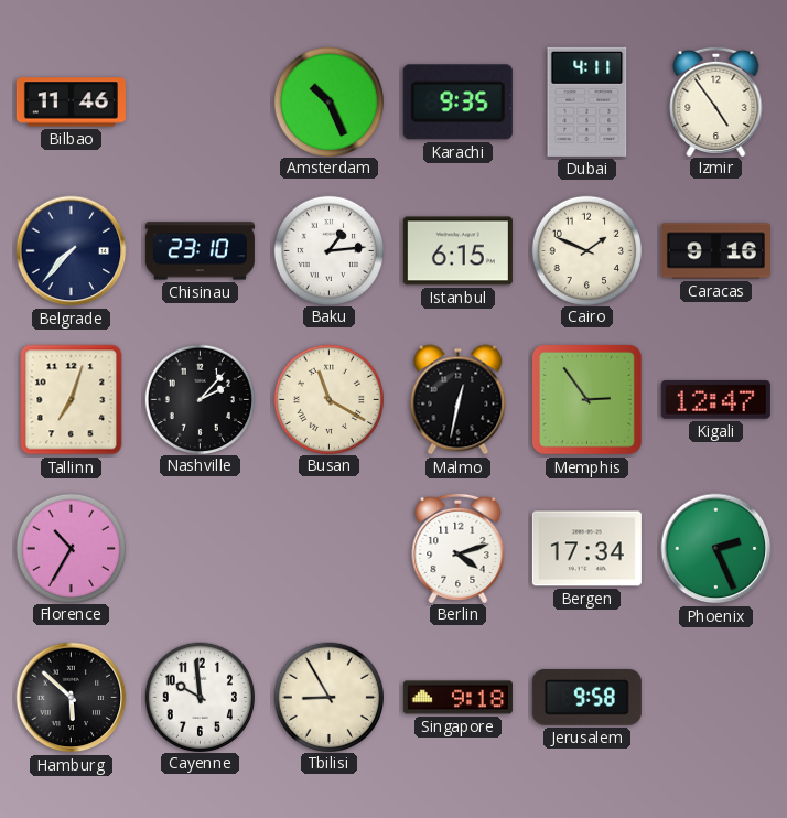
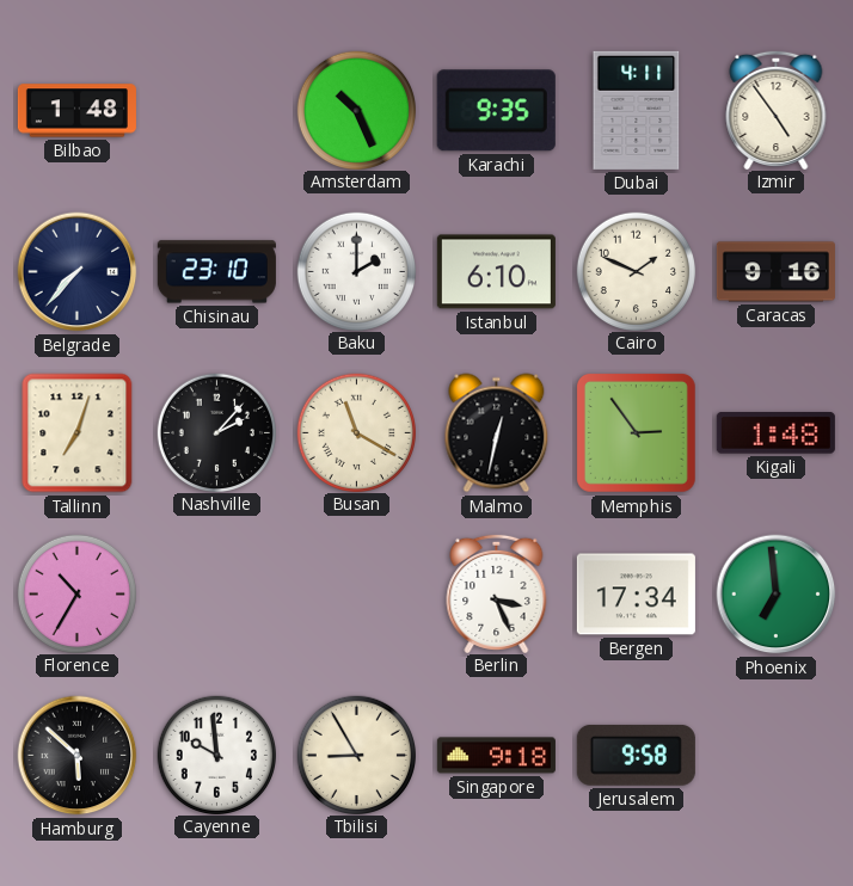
Bilbao: 11:46 -> 1:48 (76, 111)
Baku: 1:14 -> 2:00 (356, 271)
Istanbul: 6:15 -> 6:10 (496, 272)
Kigali: 12:47 -> 1:48 (775, 433)
Berlin: 4:12 -> 3:26 (497, 592)
Phoenix: 2:26 -> 6:59 (777, 595)
